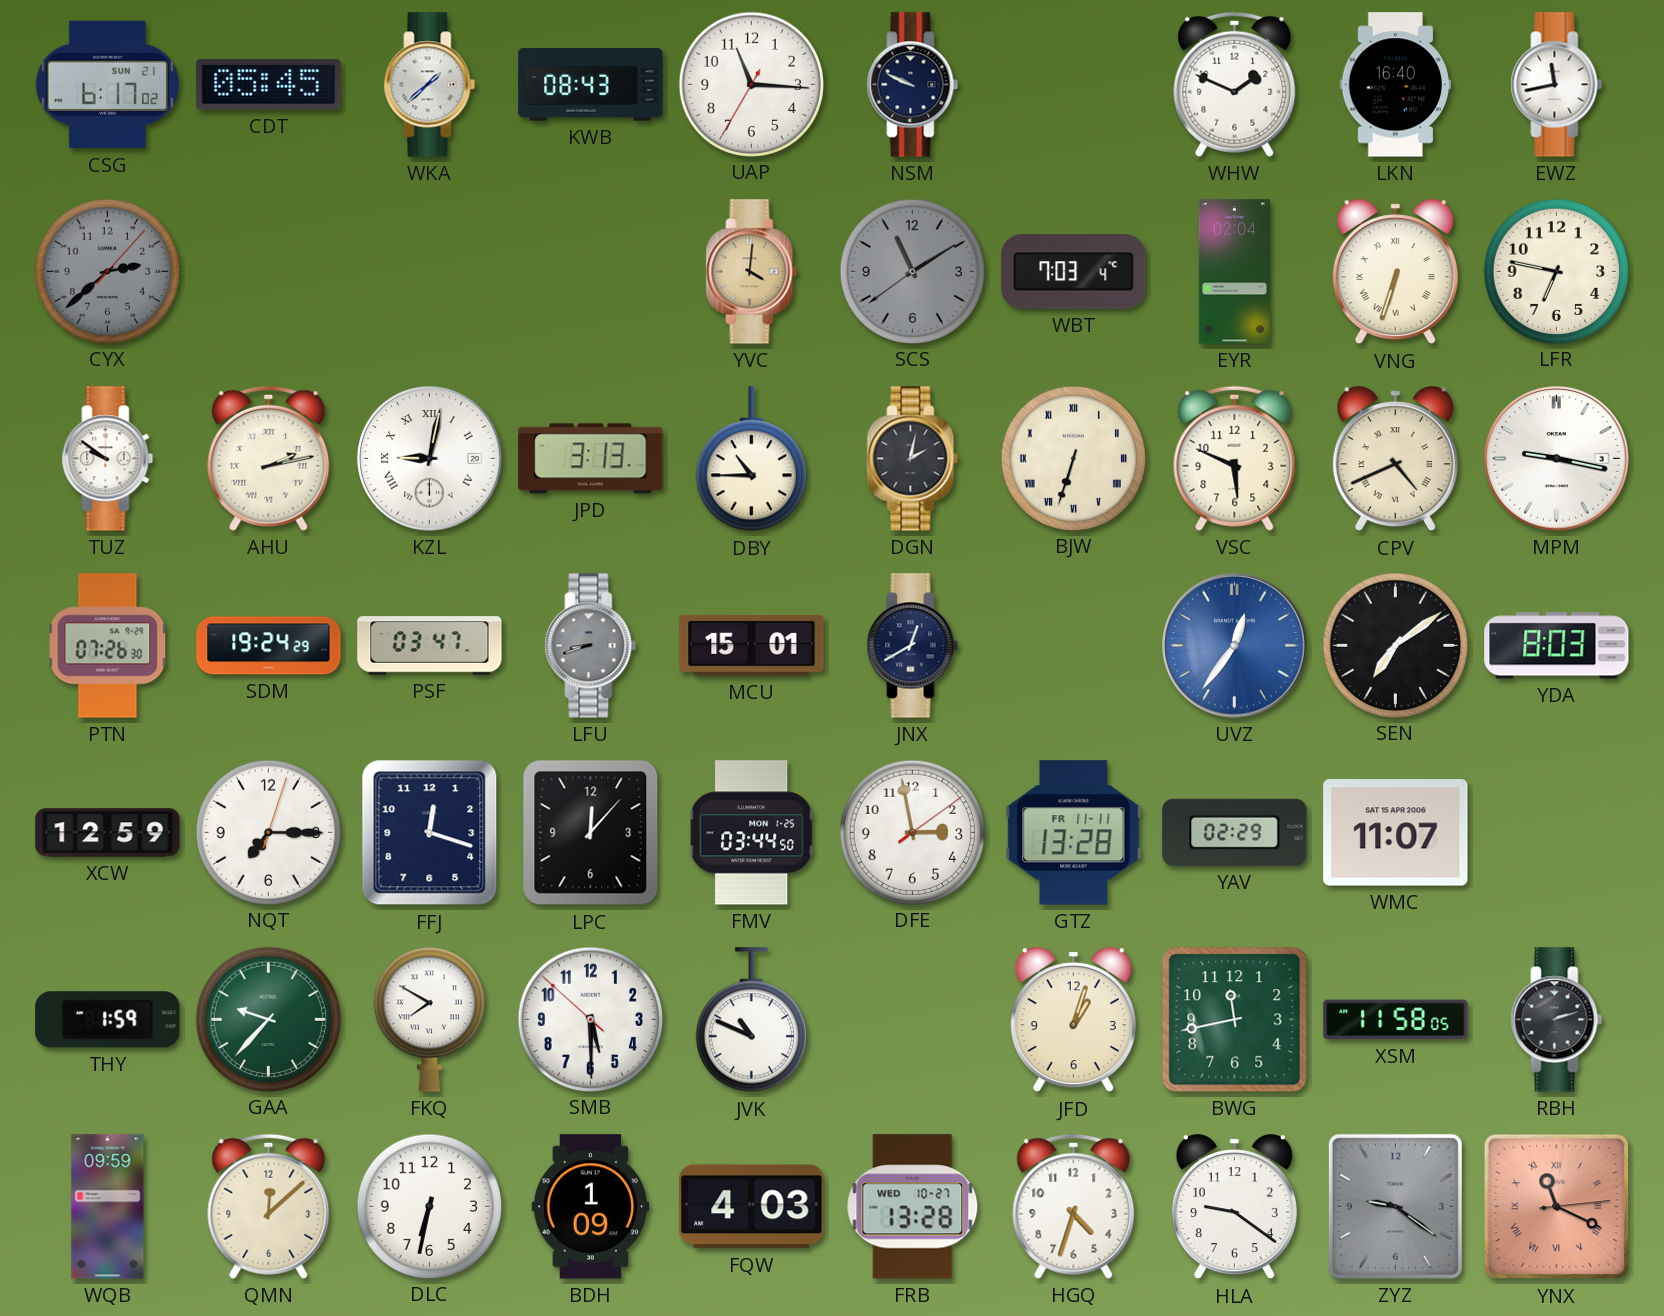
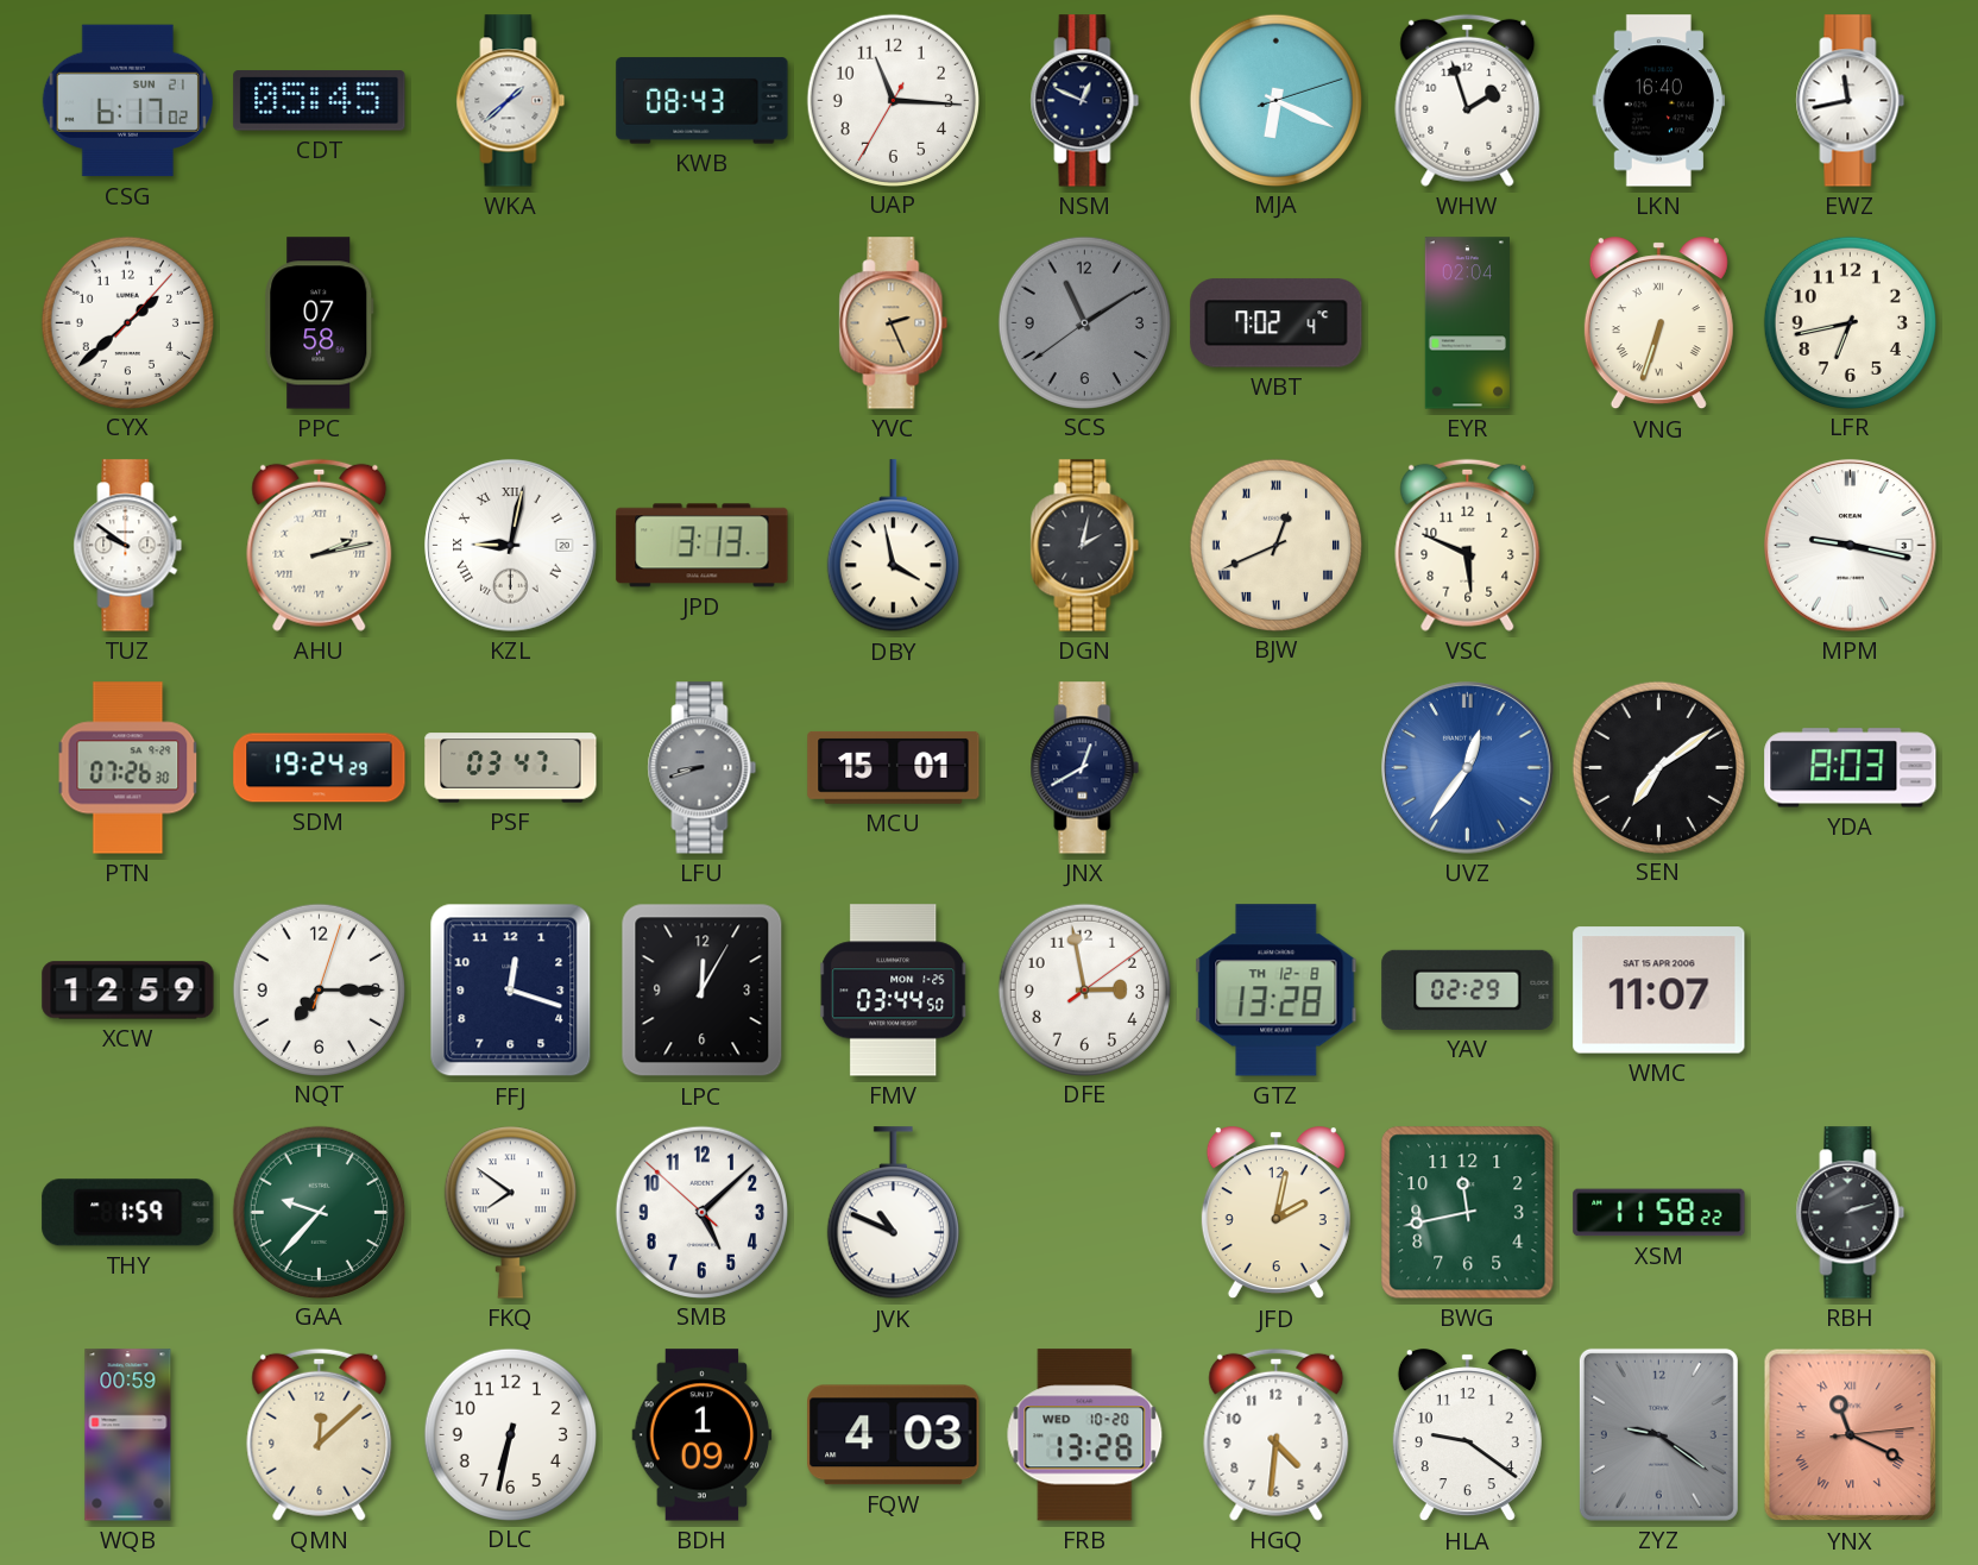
NSM: 9:49 -> 12:49 (1085, 101)
MJA: none -> 6:19 (1275, 100)
WHW: 1:49 -> 1:57 (1468, 100)
CYX: 2:38 -> 1:38 (127, 322)
CYX dial: grey -> white (127, 322)
PPC: none -> 07:58 (320, 323)
YVC: 4:01 -> 2:26 (894, 323)
WBT: 7:03 -> 7:02 (1277, 323)
LFR: 6:47 -> 6:43 (1850, 322)
DBY: 10:45 -> 3:58 (893, 546)
BJW: 6:33 -> 12:41 (1275, 545)
CPV: 4:41 -> none (1395, 459)
LPC: 12:07 -> 12:05 (703, 991)
GTZ date: FR 11-11 -> TH 12-8 (1277, 991)
FKQ: 7:50 -> 7:51 (510, 1212)
SMB: 5:29 -> 5:07 (701, 1212)
JFD: 1:03 -> 2:02 (1275, 1213)
XSM: 11:58:05 -> 11:58:22 (1659, 1213)
WQB: 09:59 -> 00:59 (128, 1435)
FRB date: WED 10-27 -> WED 10-20 (1085, 1435)
HGQ: 4:33 -> 4:31 (1277, 1434)
